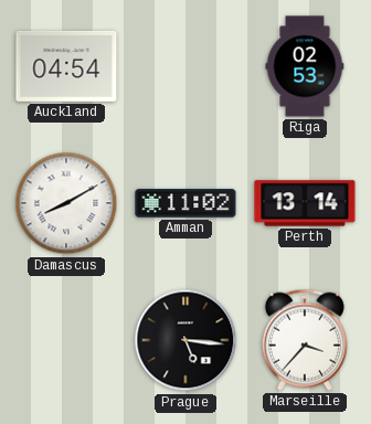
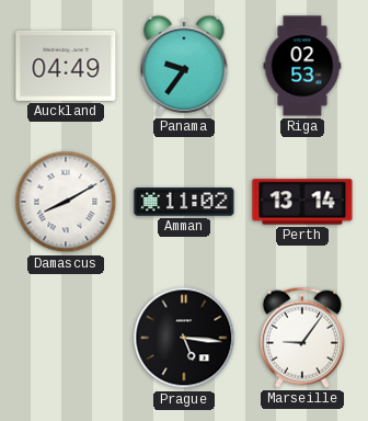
Auckland: 04:54 -> 04:49 (66, 66)
Panama: none -> 9:36 (184, 66)
Marseille: 3:37 -> 9:06 (302, 338)
